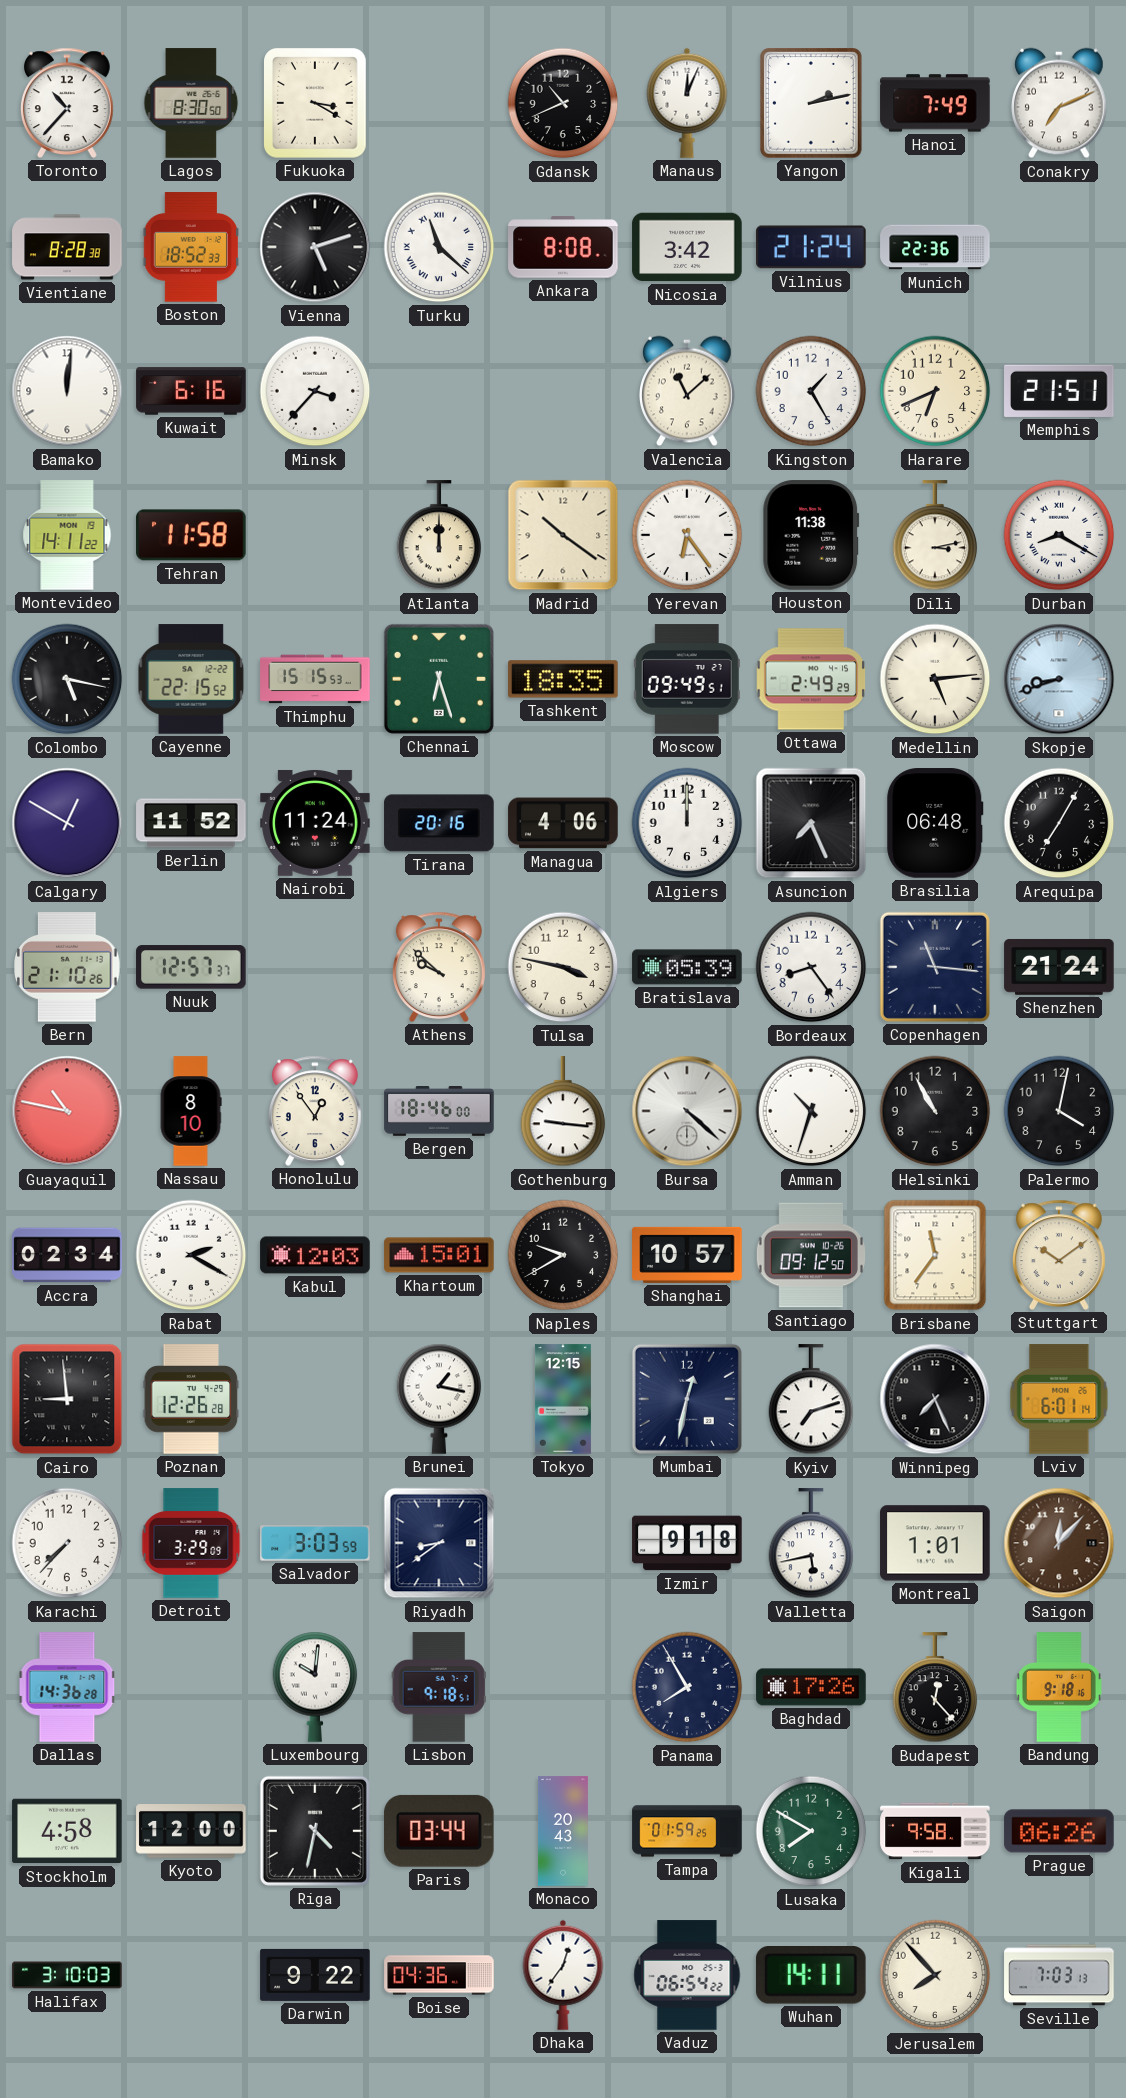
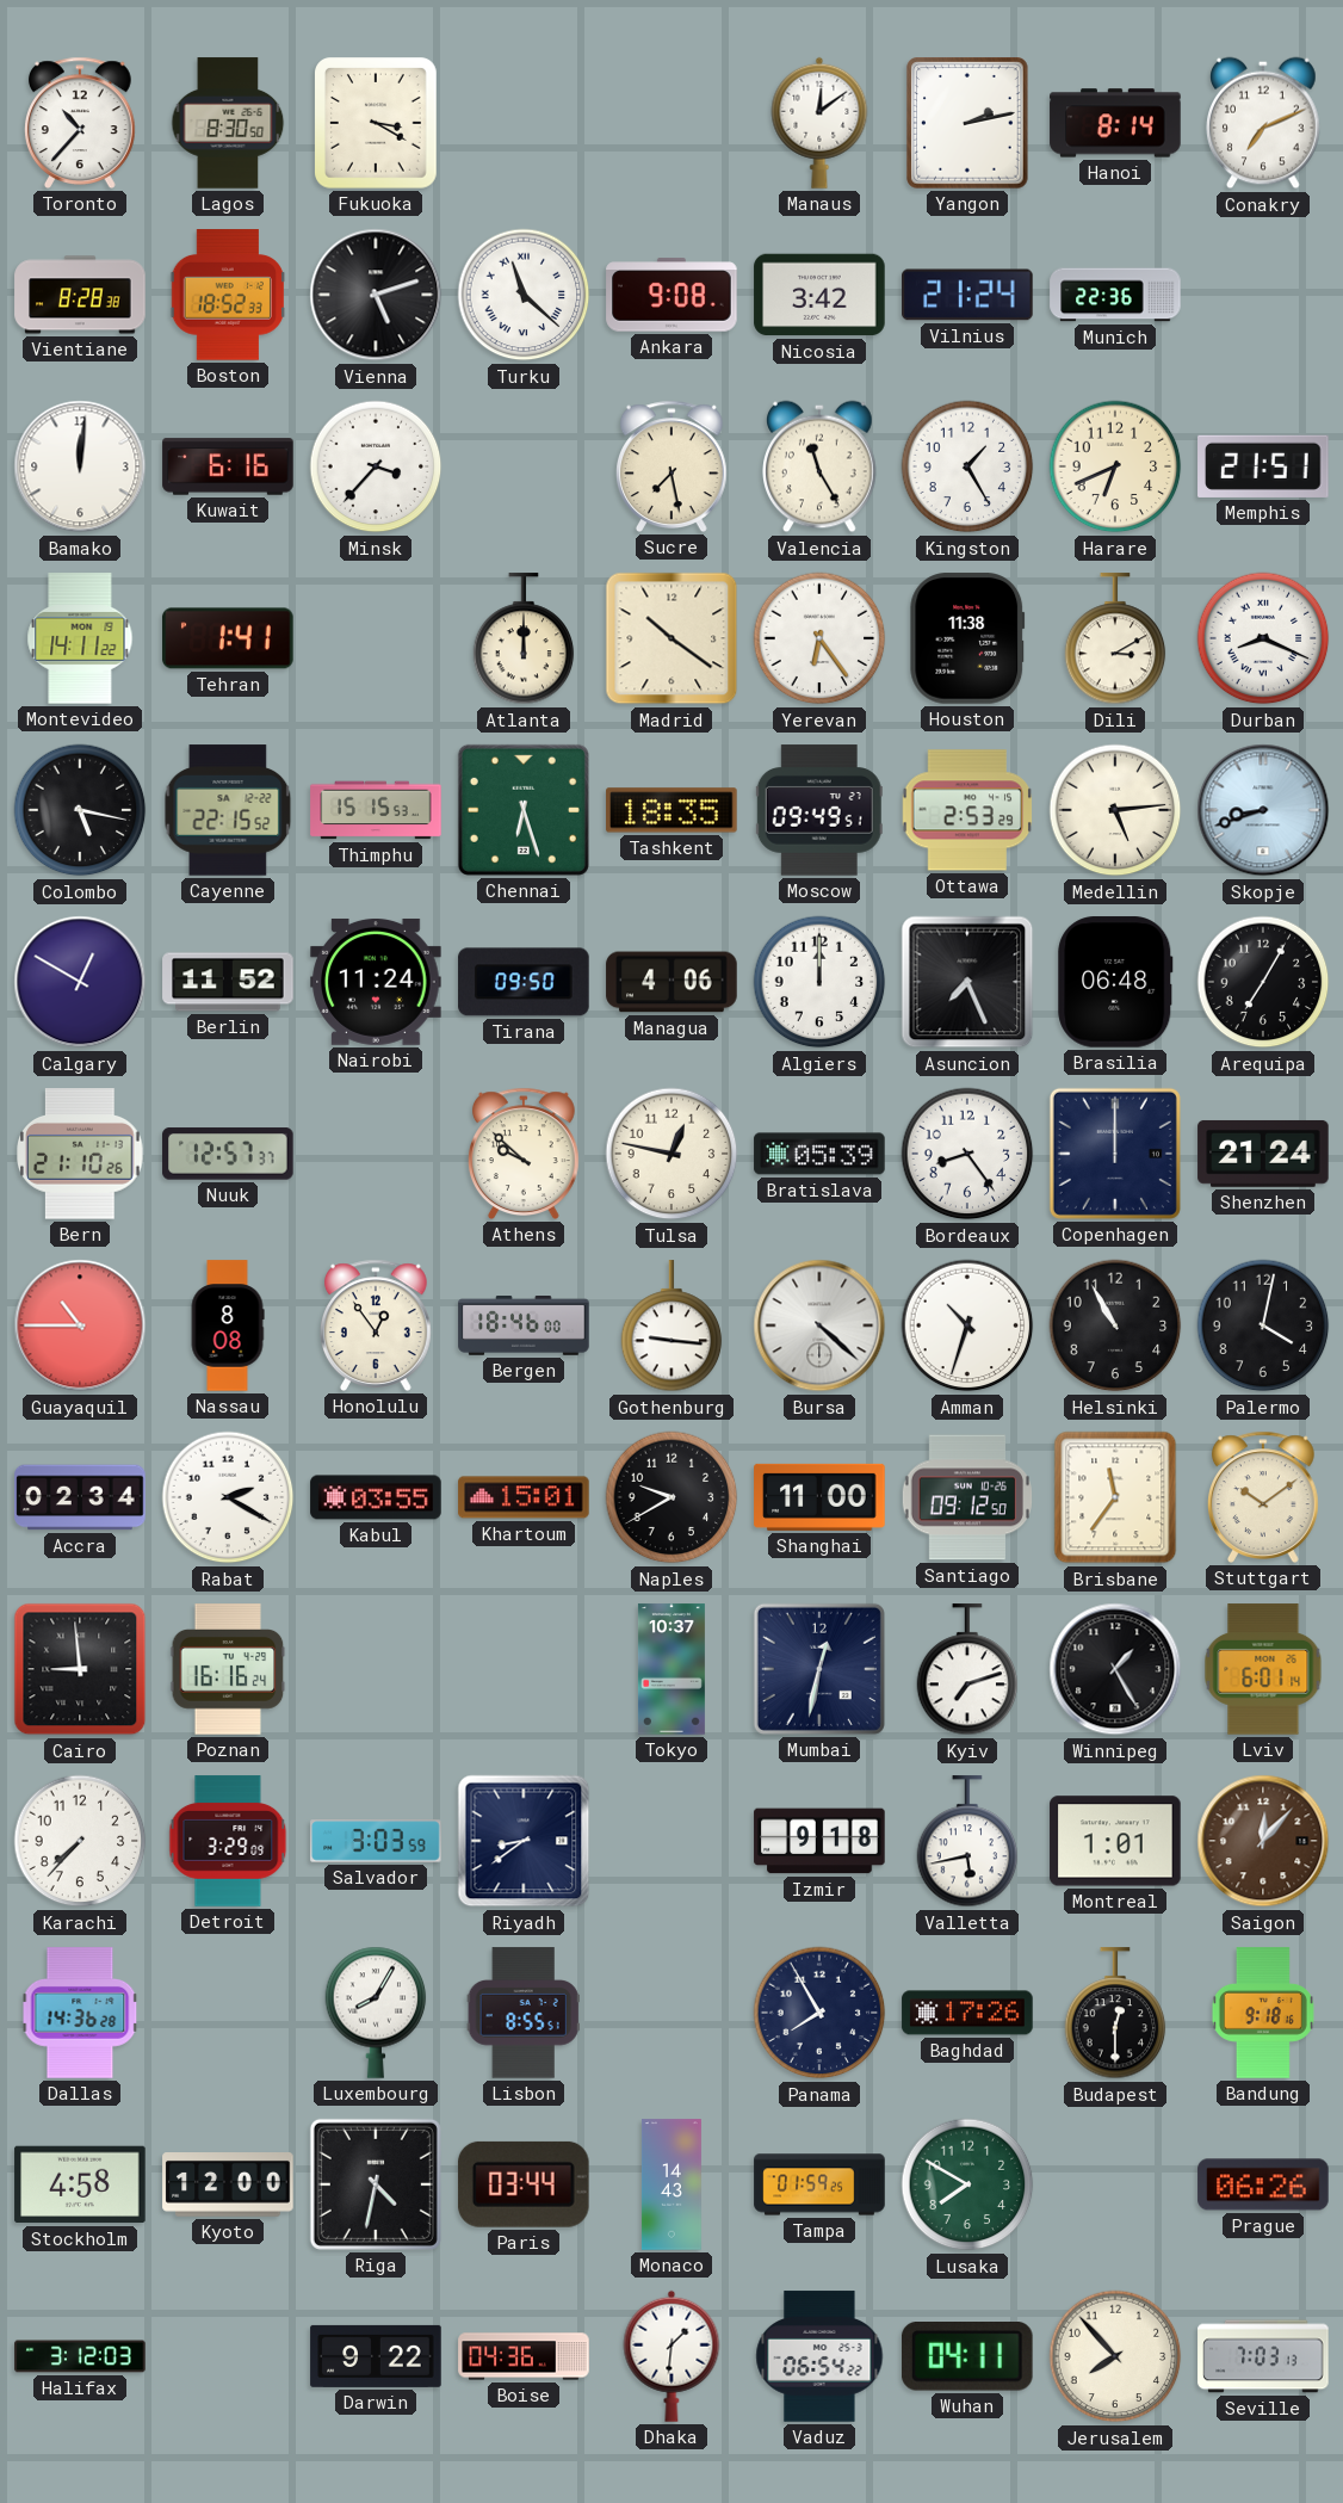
Gdansk: 10:41 -> none (563, 103)
Manaus: 12:04 -> 12:09 (819, 123)
Hanoi: 7:49 -> 8:14 (1115, 123)
Ankara: 8:08 -> 9:08 (671, 295)
Sucre: none -> 7:28 (673, 466)
Valencia: 11:08 -> 11:25 (821, 466)
Tehran: 11:58 -> 1:41 (228, 638)
Dili: 3:13 -> 3:10 (1115, 639)
Durban: 8:20 -> 8:19 (1263, 638)
Ottawa: 2:49 -> 2:53 (967, 810)
Tirana: 20:16 -> 09:50 (524, 982)
Tulsa: 3:47 -> 12:47 (671, 1154)
Copenhagen: 11:16 -> 12:00 (1115, 1154)
Guayaquil: 10:47 -> 10:45 (80, 1325)
Nassau: 8:10 -> 8:08 (228, 1325)
Kabul: 12:03 -> 03:55 (376, 1497)
Shanghai: 10:57 -> 11:00 (819, 1497)
Poznan: 12:26 -> 16:16 (228, 1669)
Brunei: 1:17 -> none (439, 1399)
Tokyo: 12:15 -> 10:37 (671, 1669)
Winnipeg: 7:26 -> 1:25 (1115, 1669)
Luxembourg: 10:01 -> 8:05 (376, 2013)
Lisbon: 9:18 -> 8:55 (524, 2013)
Budapest: 12:23 -> 12:30 (1115, 2014)
Monaco: 20:43 -> 14:43 (671, 2184)
Kigali: 9:58 -> none (935, 1831)
Halifax: 3:10 -> 3:12 (80, 2356)
Dhaka: 12:36 -> 1:31 (671, 2356)
Wuhan: 14:11 -> 04:11 (967, 2356)
